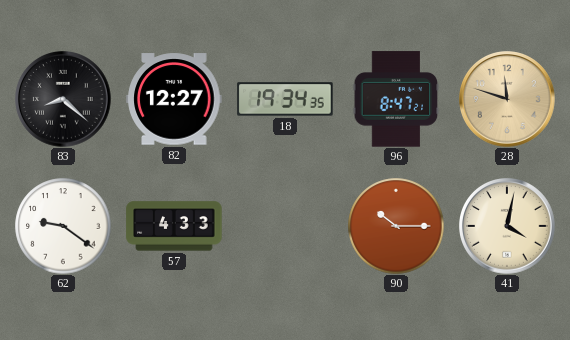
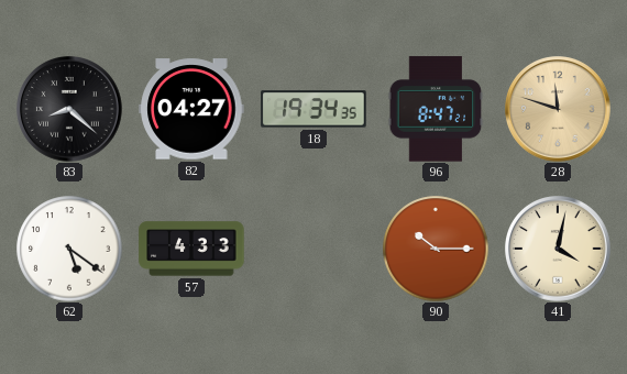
82: 12:27 -> 04:27 (191, 109)
62: 9:21 -> 5:21 (69, 249)
